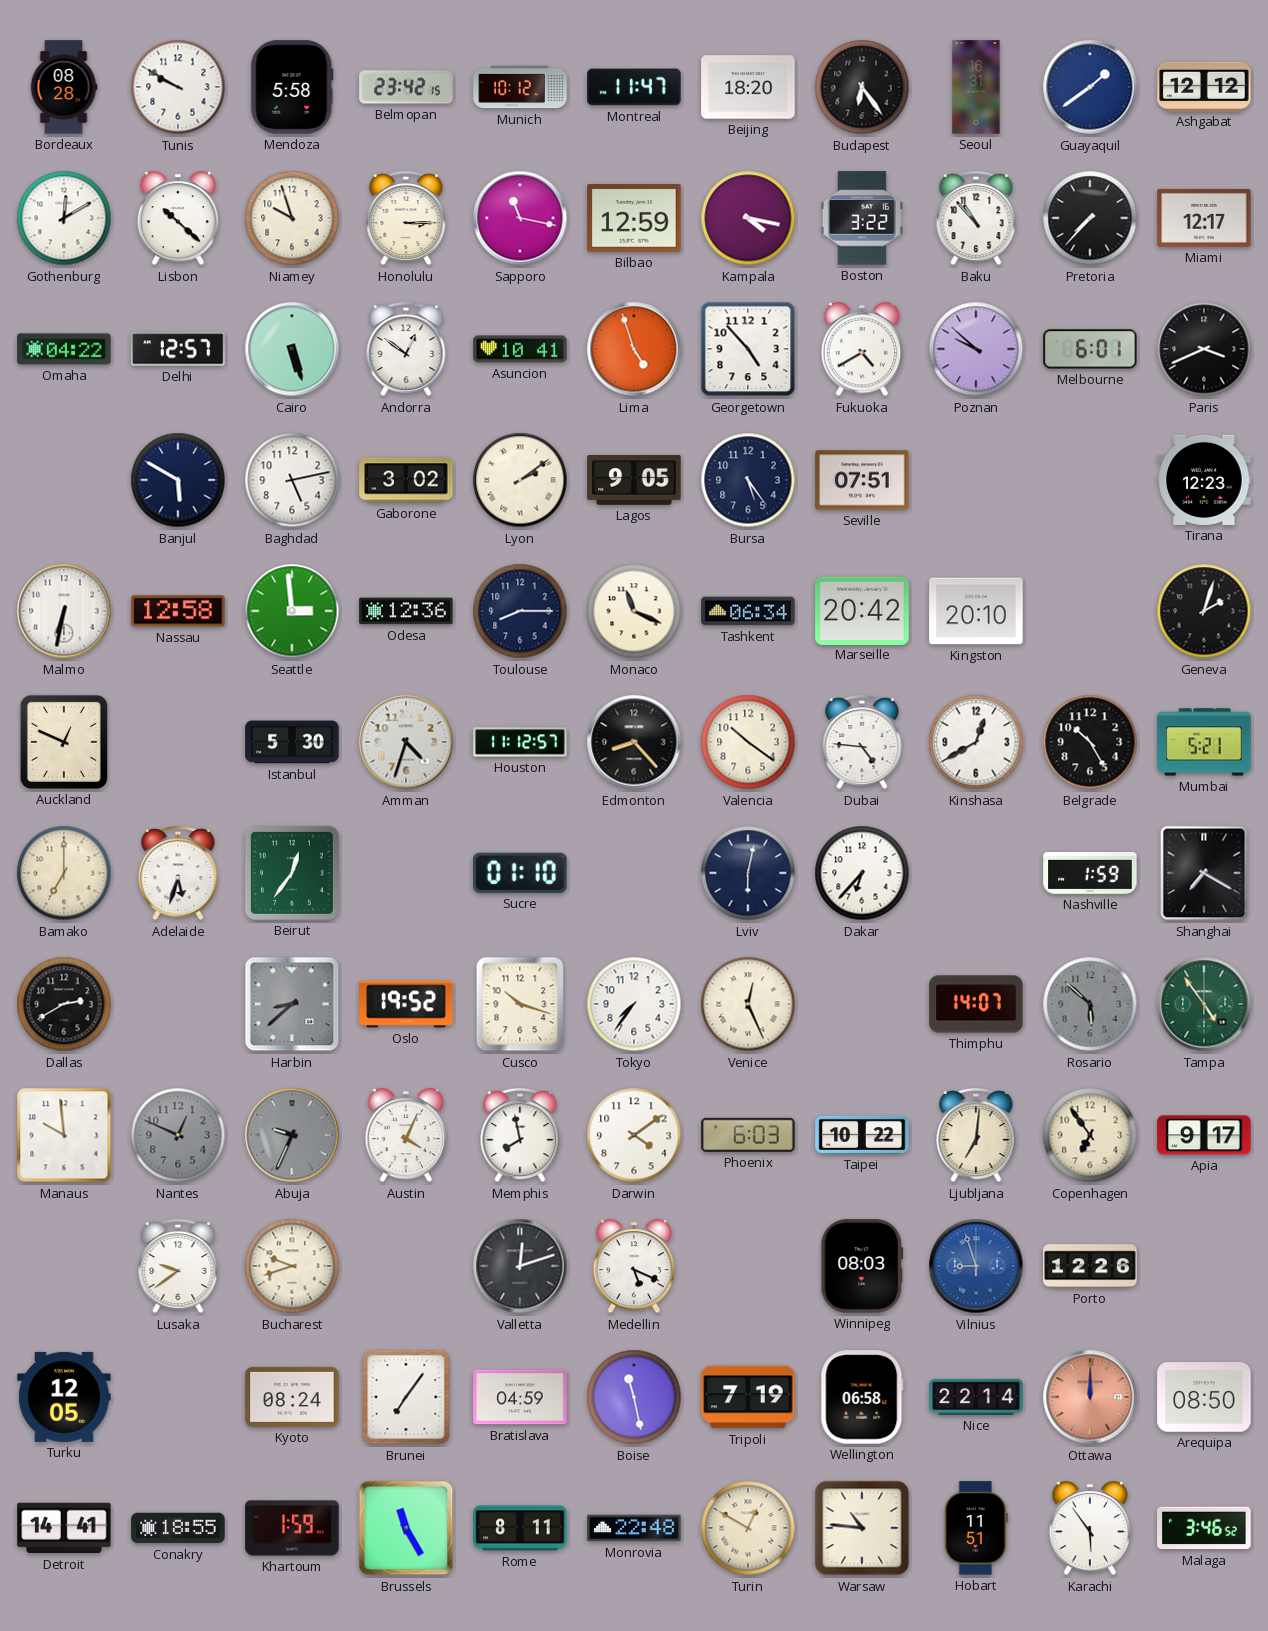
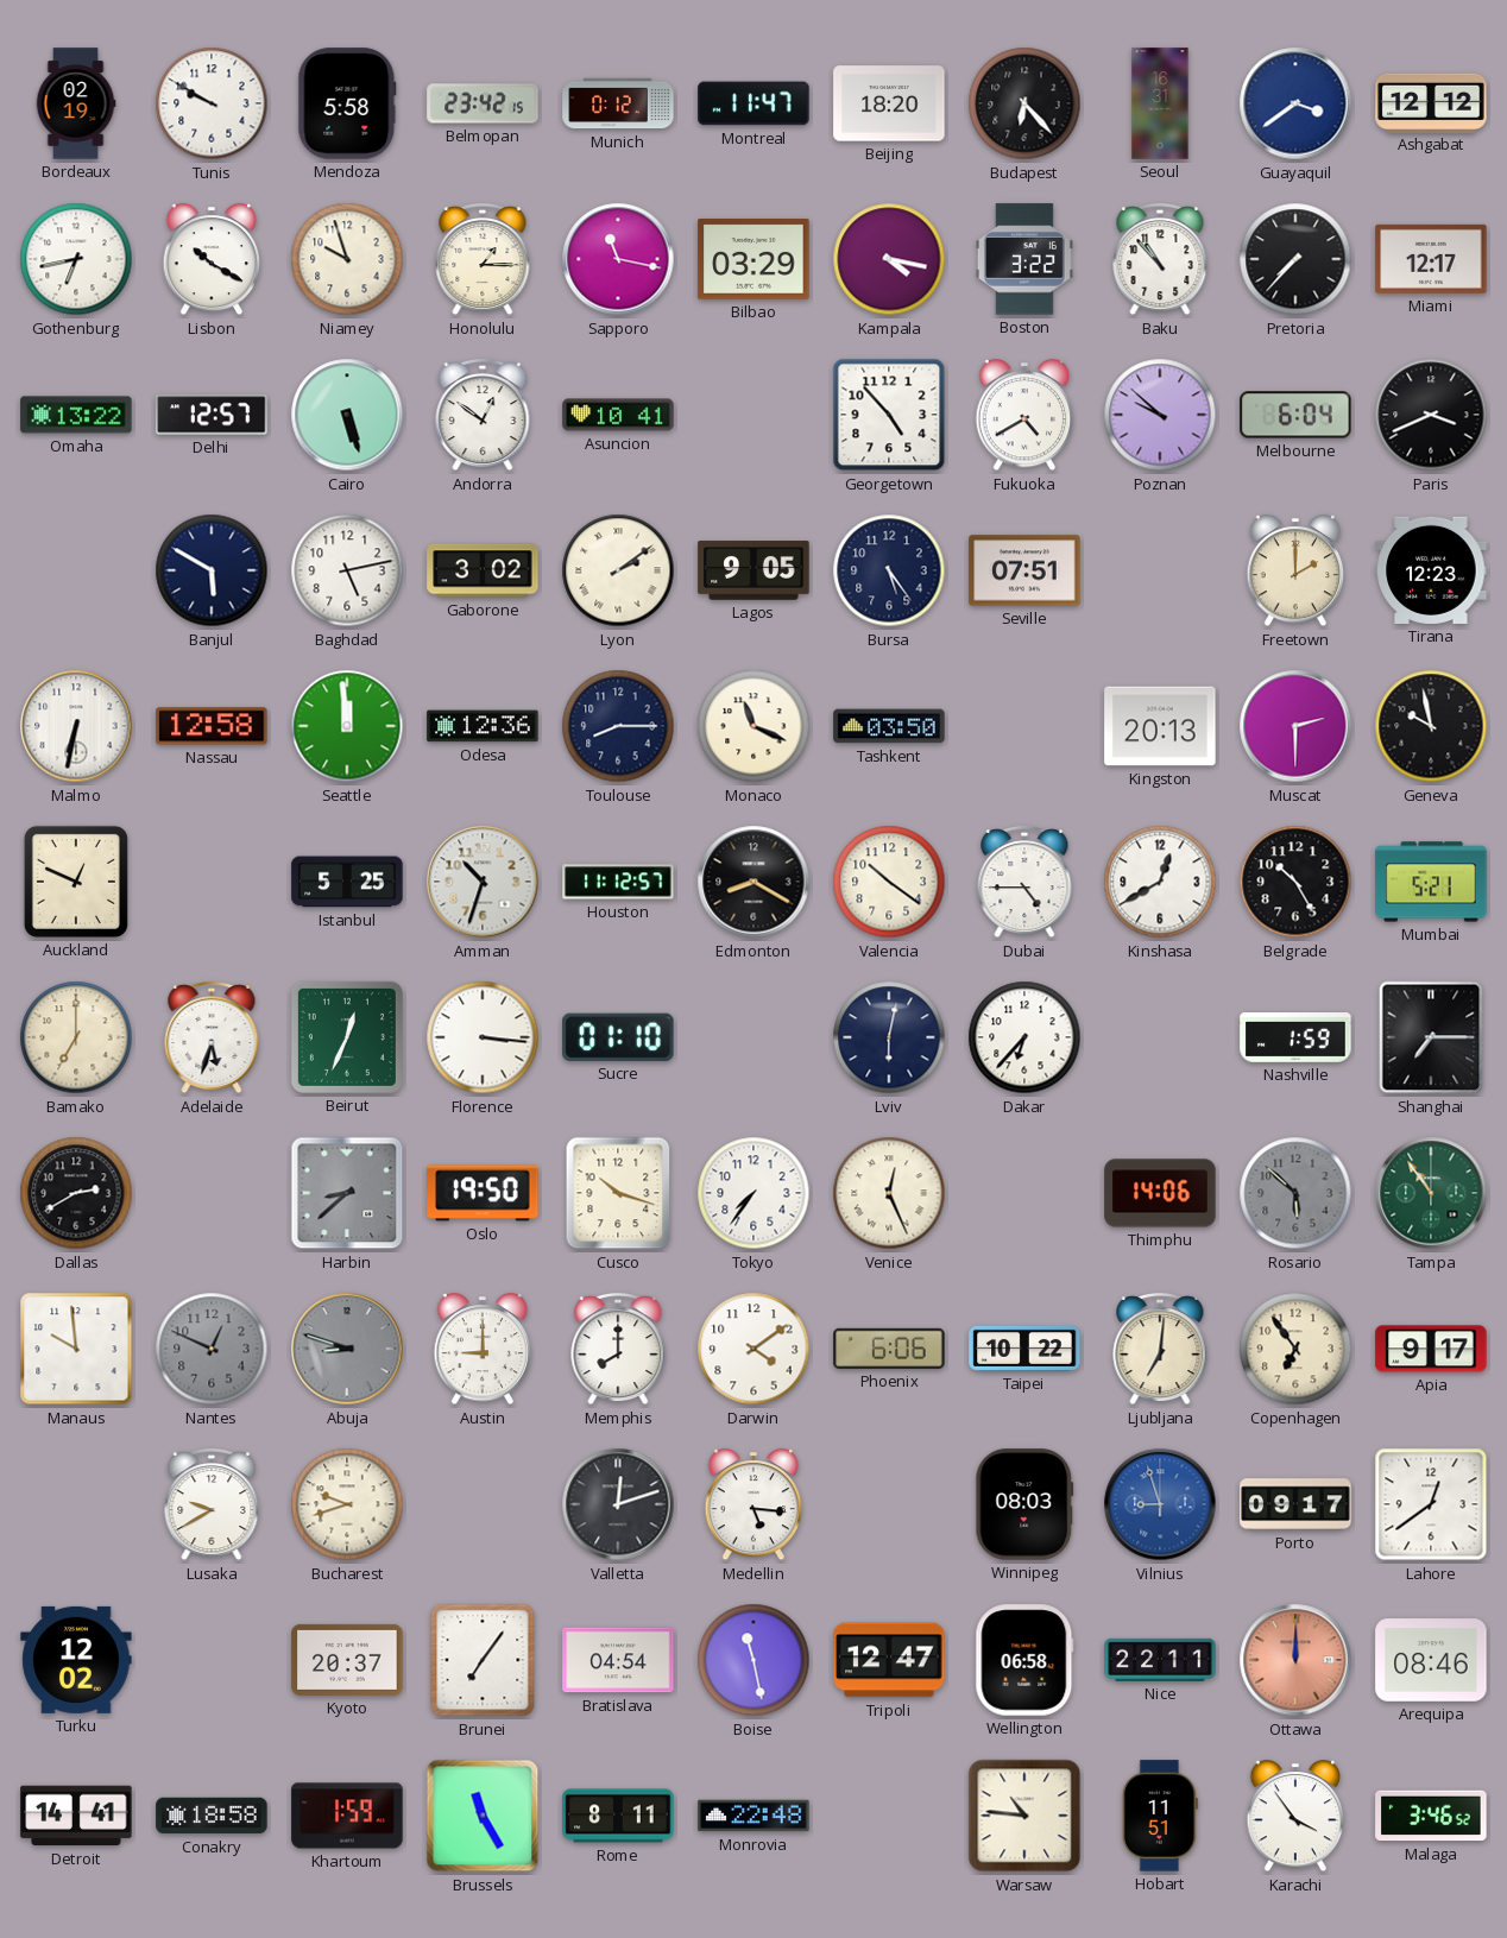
Bordeaux: 08:28 -> 02:19 (76, 103)
Munich: 10:12 -> 0:12 (618, 103)
Budapest: 6:24 -> 6:23 (1024, 103)
Guayaquil: 1:39 -> 3:39 (1295, 103)
Gothenburg: 12:10 -> 6:43 (76, 259)
Lisbon: 10:22 -> 10:20 (212, 260)
Honolulu: 3:15 -> 1:15 (483, 260)
Bilbao: 12:59 -> 03:29 (753, 259)
Omaha: 04:22 -> 13:22 (76, 415)
Lima: 4:57 -> none (634, 349)
Melbourne: 6:01 -> 6:04 (1295, 415)
Freetown: none -> 2:00 (1295, 572)
Seattle: 2:59 -> 11:59 (347, 726)
Tashkent: 06:34 -> 03:50 (889, 726)
Marseille: 20:42 -> none (862, 610)
Kingston: 20:10 -> 20:13 (1160, 726)
Muscat: none -> 2:30 (1295, 726)
Geneva: 2:03 -> 9:58 (1431, 726)
Istanbul: 5:30 -> 5:25 (347, 882)
Amman: 4:33 -> 10:33 (483, 882)
Edmonton: 8:23 -> 8:20 (753, 882)
Dubai: 4:46 -> 4:45 (1024, 883)
Beirut: 12:36 -> 12:34 (347, 1037)
Florence: none -> 3:16 (483, 1037)
Shanghai: 7:20 -> 7:15 (1431, 1037)
Oslo: 19:52 -> 19:50 (483, 1193)
Thimphu: 14:07 -> 14:06 (1160, 1193)
Tampa: 4:54 -> 10:54 (1431, 1193)
Abuja: 9:34 -> 8:48 (347, 1349)
Austin: 4:04 -> 9:00 (483, 1350)
Memphis: 7:58 -> 8:00 (618, 1350)
Phoenix: 6:03 -> 6:06 (889, 1349)
Lusaka: 9:39 -> 9:40 (212, 1505)
Medellin: 5:19 -> 5:16 (753, 1505)
Porto: 12:26 -> 09:17 (1295, 1504)
Lahore: none -> 12:39 (1431, 1504)
Turku: 12:05 -> 12:02 (76, 1660)
Kyoto: 08:24 -> 20:37 (347, 1660)
Bratislava: 04:59 -> 04:54 (618, 1660)
Tripoli: 7:19 -> 12:47 (889, 1660)
Nice: 22:14 -> 22:11 (1160, 1660)
Arequipa: 08:50 -> 08:46 (1431, 1660)
Conakry: 18:55 -> 18:58 (212, 1816)
Turin: 12:50 -> none (748, 1528)
Karachi: 5:54 -> 3:54 (1295, 1817)
